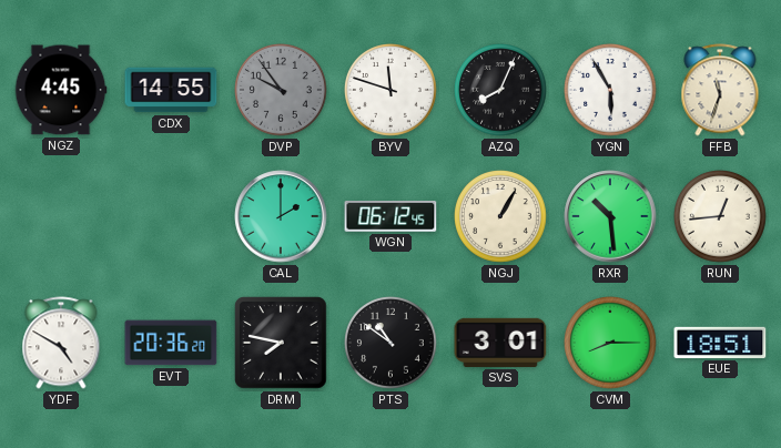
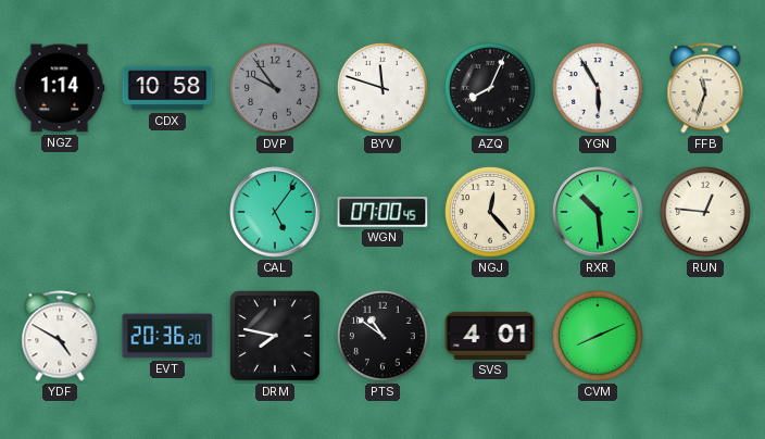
NGZ: 4:45 -> 1:14 (60, 88)
CDX: 14:55 -> 10:58 (167, 88)
CAL: 2:00 -> 5:06 (275, 212)
WGN: 06:12 -> 07:00 (382, 213)
NGJ: 1:05 -> 12:23 (491, 213)
RUN: 12:44 -> 12:46 (706, 213)
SVS: 3:01 -> 4:01 (490, 336)
CVM: 8:15 -> 8:11 (599, 337)
EUE: 18:51 -> none (720, 343)
